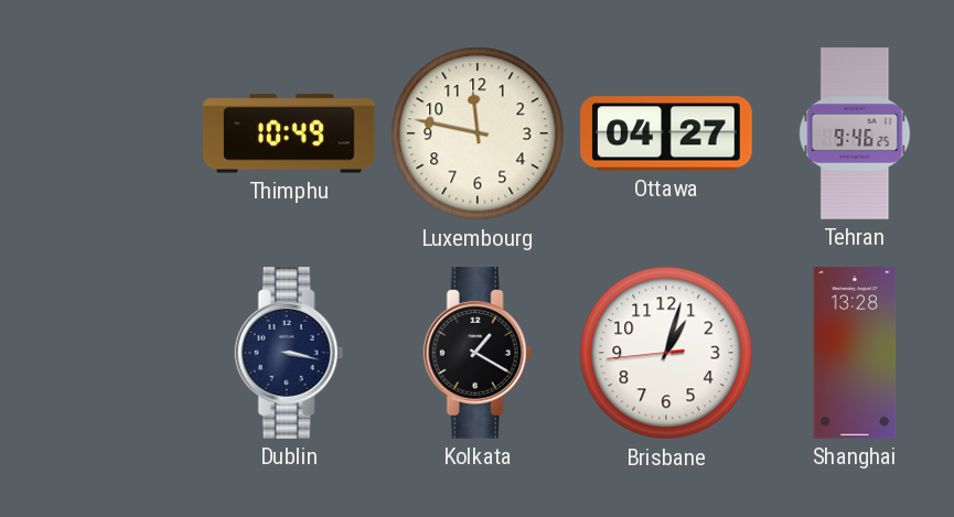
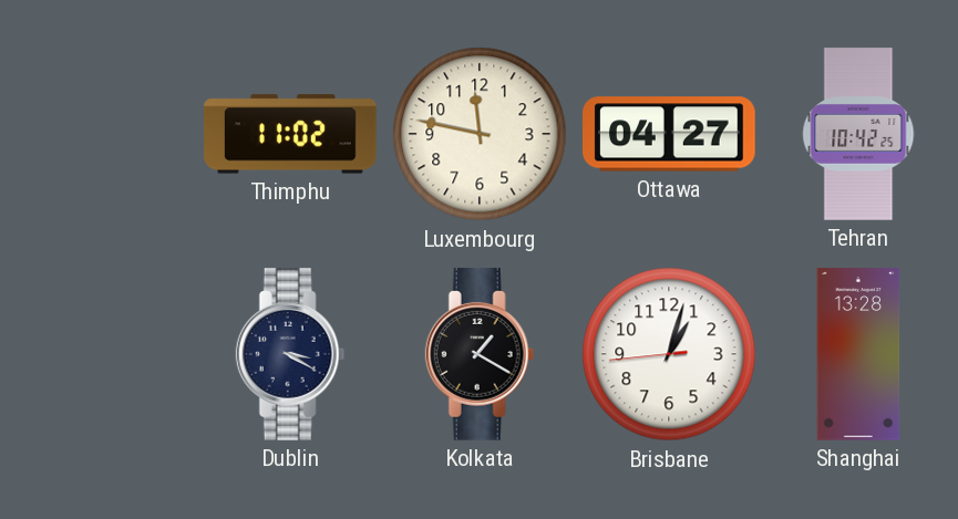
Thimphu: 10:49 -> 11:02 (290, 134)
Tehran: 9:46 -> 10:42 (858, 134)
Dublin: 3:17 -> 3:20 (290, 354)
